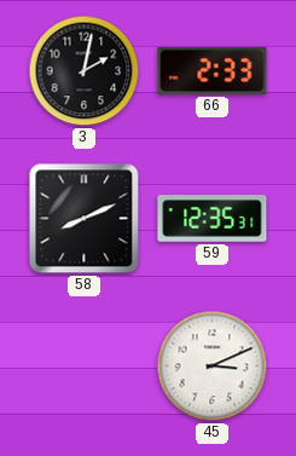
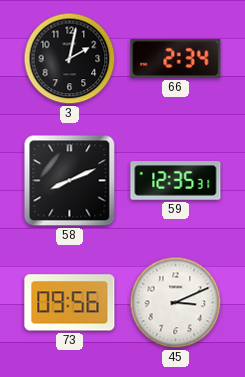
66: 2:33 -> 2:34 (176, 58)
73: none -> 09:56 (70, 303)
